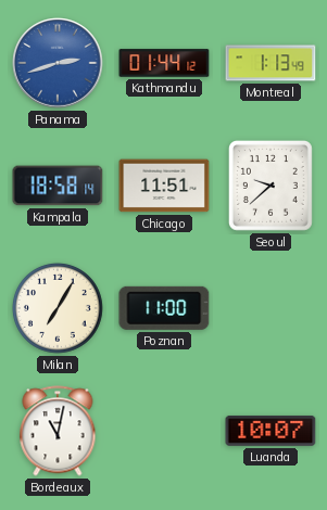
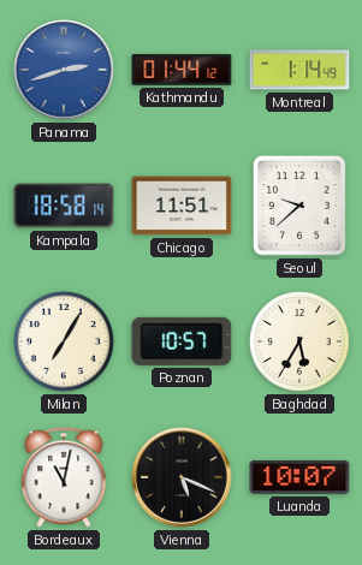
Montreal: 1:13 -> 1:14 (299, 70)
Poznan: 11:00 -> 10:57 (182, 341)
Baghdad: none -> 5:35 (299, 341)
Vienna: none -> 5:19 (182, 477)
